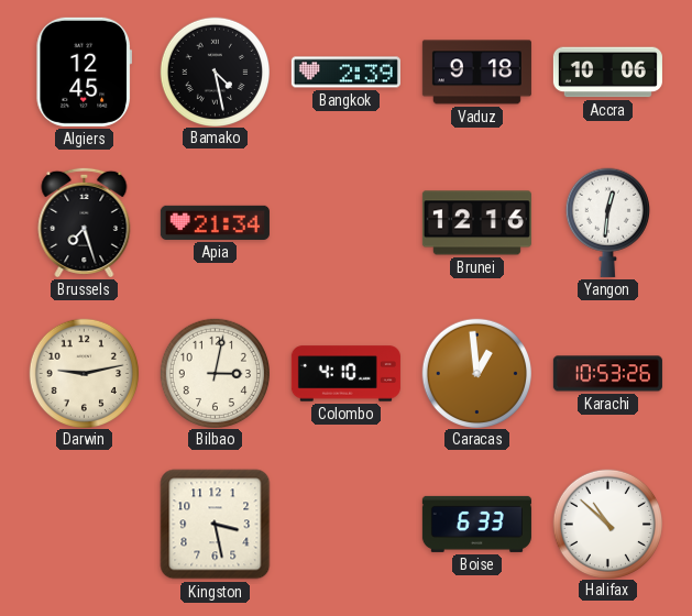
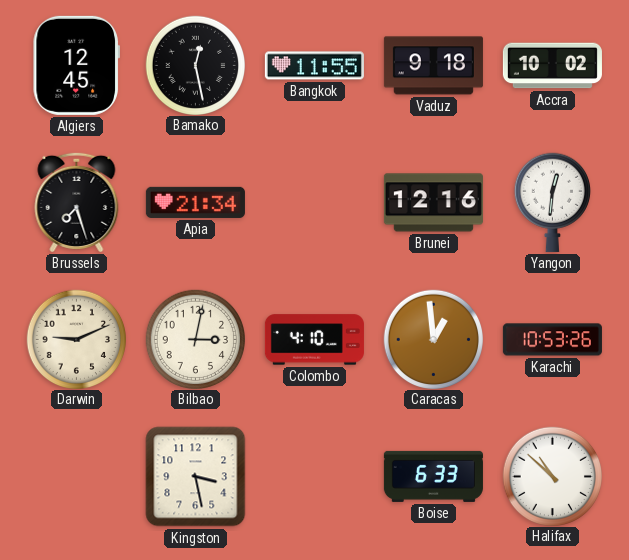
Bamako: 4:28 -> 12:28 (195, 65)
Bangkok: 2:39 -> 11:55 (314, 66)
Accra: 10:06 -> 10:02 (552, 66)
Darwin: 9:13 -> 9:11 (76, 339)
